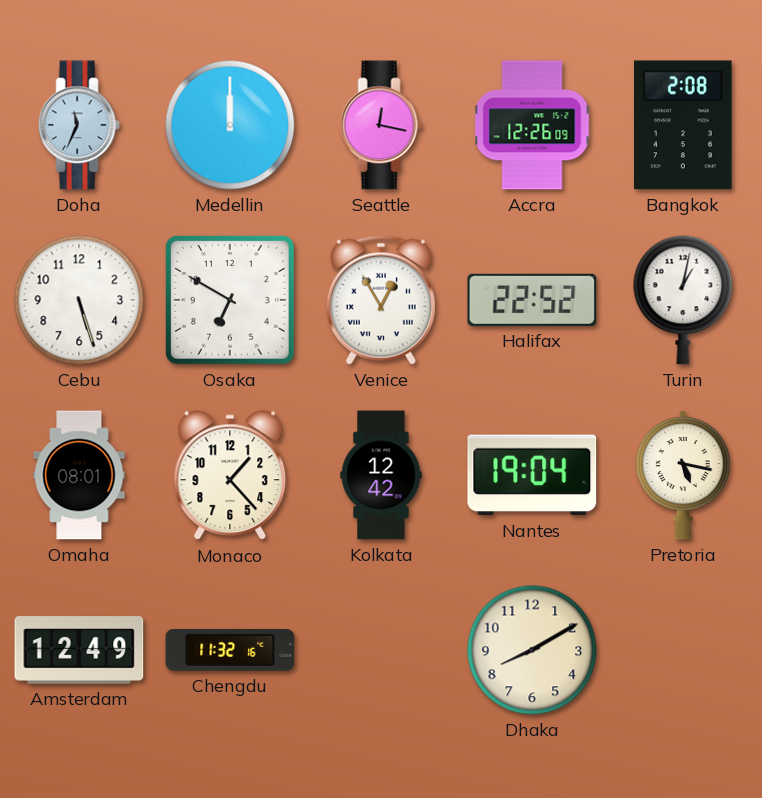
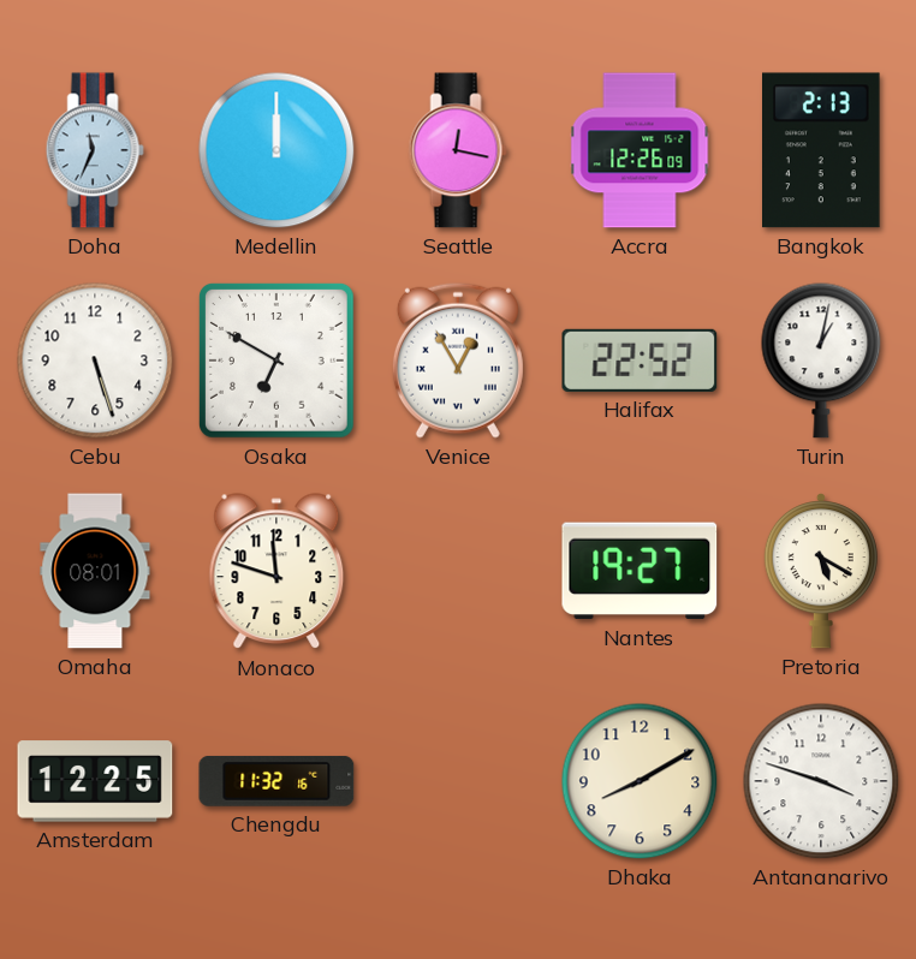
Bangkok: 2:08 -> 2:13 (822, 150)
Monaco: 1:23 -> 11:48 (276, 572)
Kolkata: 12:42 -> none (381, 475)
Nantes: 19:04 -> 19:27 (640, 571)
Pretoria: 5:17 -> 5:20 (821, 572)
Amsterdam: 12:49 -> 12:25 (95, 781)
Antananarivo: none -> 3:48 (821, 781)
